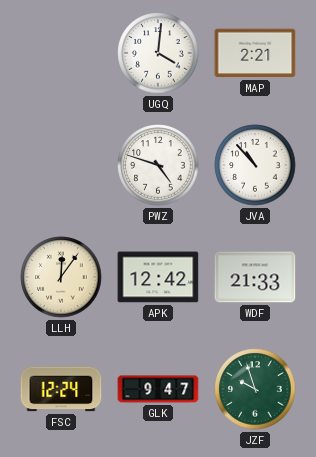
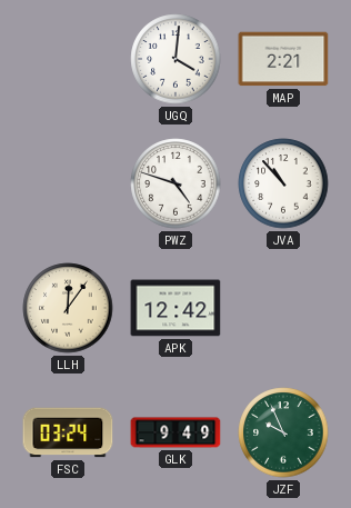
WDF: 21:33 -> none (255, 277)
FSC: 12:24 -> 03:24 (68, 432)
GLK: 9:47 -> 9:49 (175, 432)
JZF: 9:57 -> 9:56 (283, 432)
